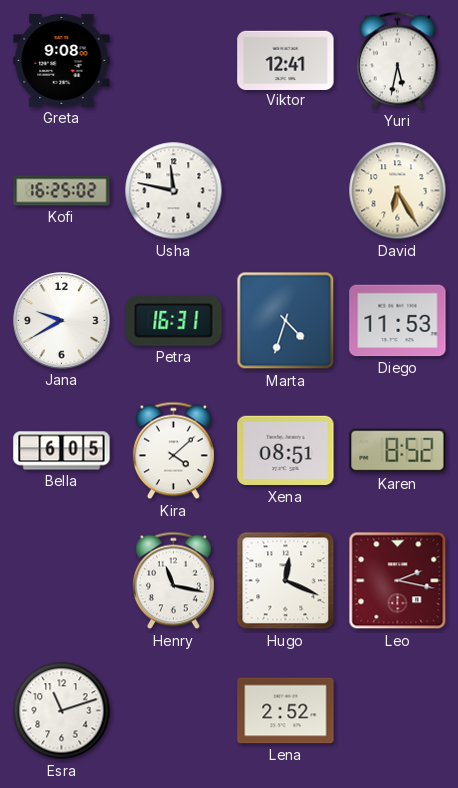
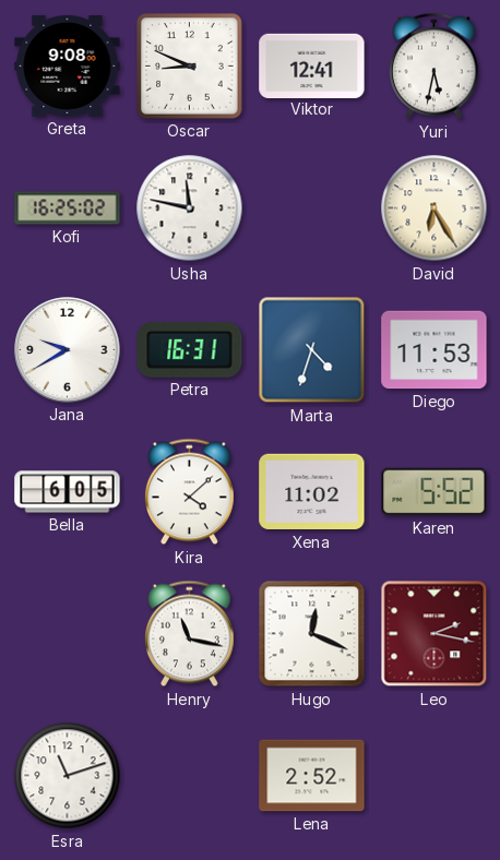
Oscar: none -> 8:49 (190, 67)
Xena: 08:51 -> 11:02 (312, 492)
Karen: 8:52 -> 5:52 (434, 492)
